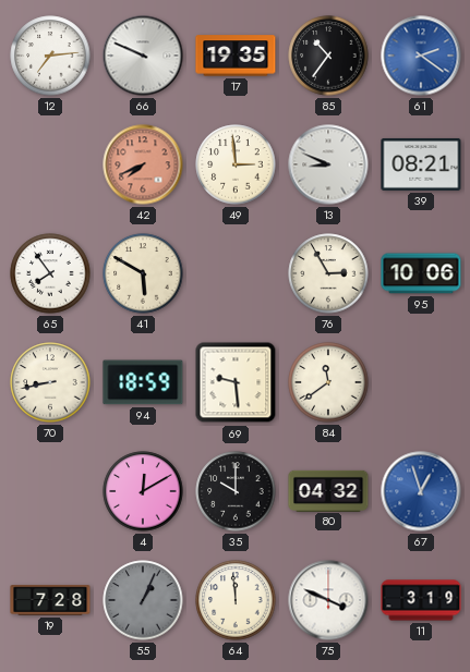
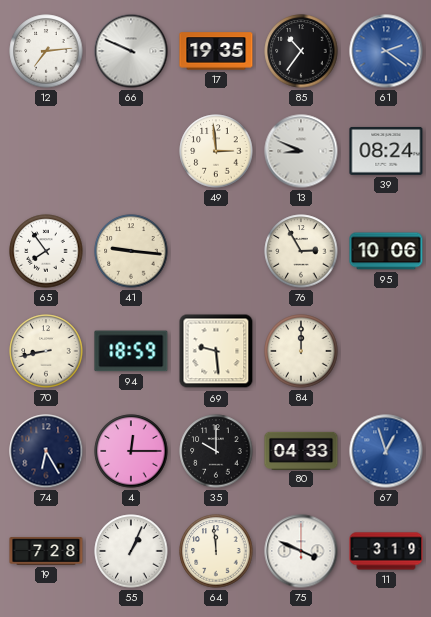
42: 7:41 -> none (143, 164)
39: 08:21 -> 08:24 (386, 151)
41: 5:50 -> 9:16 (131, 251)
84: 11:39 -> 12:00 (301, 351)
74: none -> 6:25 (46, 451)
4: 12:10 -> 12:15 (131, 451)
80: 04:32 -> 04:33 (301, 450)
55 dial: grey -> white (131, 551)
